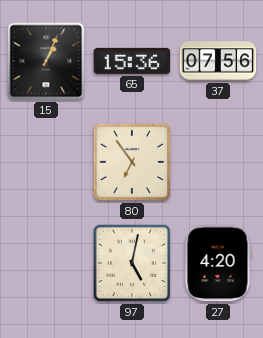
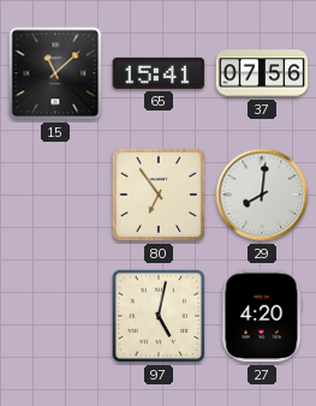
15: 1:04 -> 11:08 (55, 73)
65: 15:36 -> 15:41 (159, 73)
29: none -> 8:01 (262, 195)
